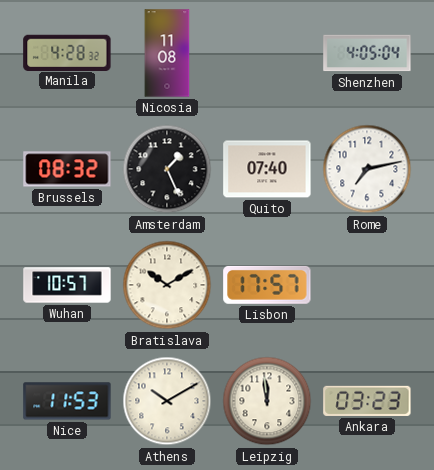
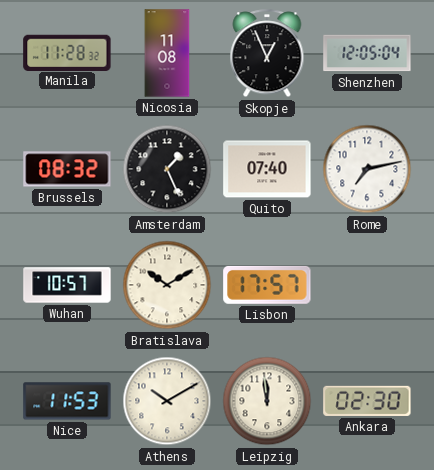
Manila: 4:28 -> 11:28 (67, 52)
Skopje: none -> 12:56 (267, 54)
Shenzhen: 4:05 -> 12:05 (367, 53)
Ankara: 03:23 -> 02:30 (367, 401)
